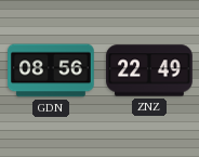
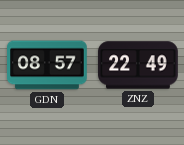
GDN: 08:56 -> 08:57 (47, 65)
